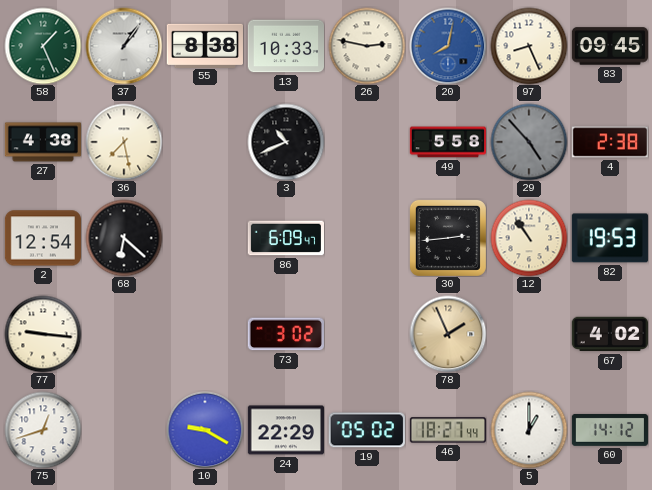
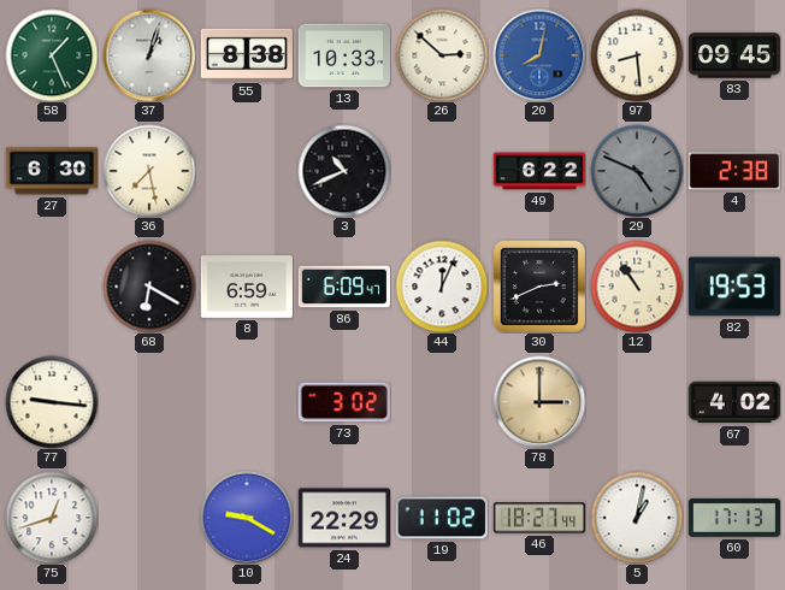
37: 1:06 -> 1:03 (149, 55)
26: 2:47 -> 2:52 (442, 55)
97: 8:26 -> 8:29 (637, 55)
27: 4:38 -> 6:30 (51, 171)
49: 5:58 -> 6:22 (538, 171)
29: 4:53 -> 4:49 (637, 171)
2: 12:54 -> none (42, 238)
68: 6:22 -> 6:20 (149, 287)
8: none -> 6:59 (246, 288)
44: none -> 12:04 (442, 287)
30: 2:44 -> 2:41 (539, 287)
78: 1:56 -> 3:00 (539, 402)
19: 05:02 -> 11:02 (442, 518)
5: 1:00 -> 1:02 (637, 518)
60: 14:12 -> 17:13 (733, 518)
